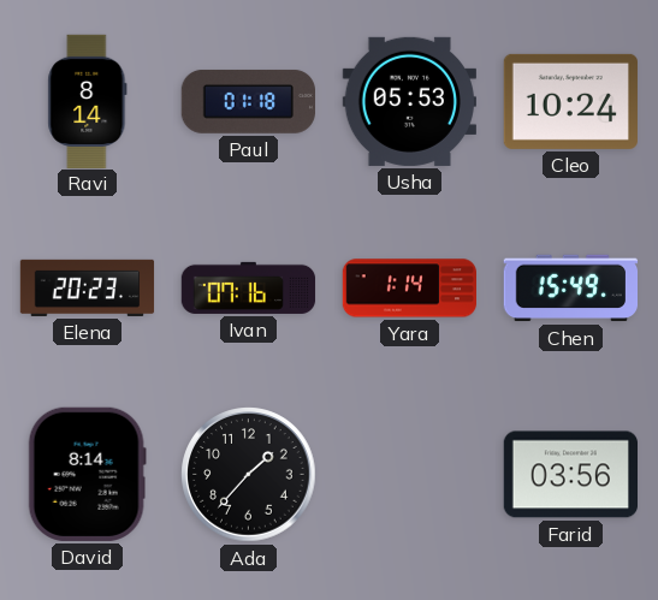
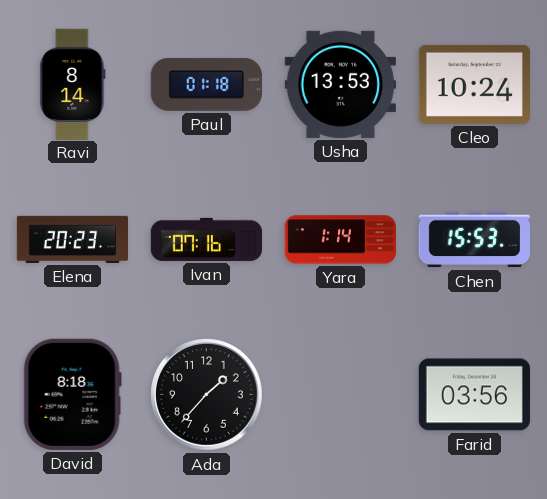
Usha: 05:53 -> 13:53 (340, 84)
Chen: 15:49 -> 15:53 (474, 240)
David: 8:14 -> 8:18 (72, 394)
